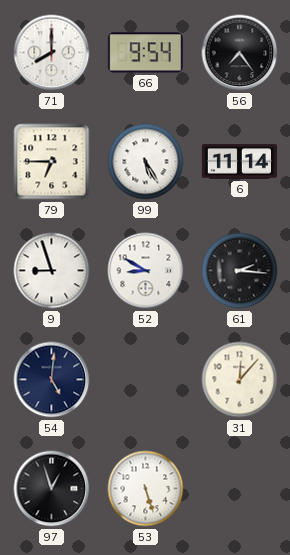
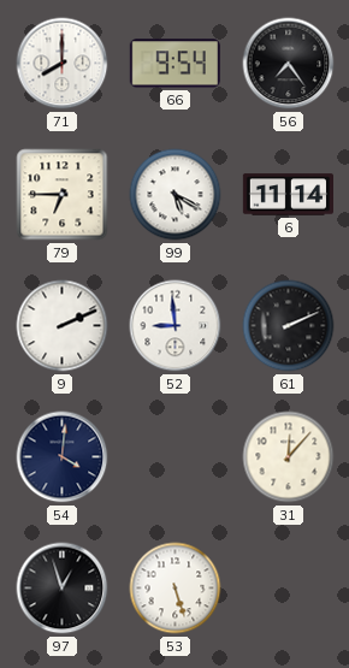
99: 5:25 -> 5:20 (176, 195)
9: 8:57 -> 2:11 (63, 326)
52: 8:50 -> 8:59 (176, 326)
61: 2:16 -> 2:11 (289, 326)
54: 5:01 -> 4:01 (63, 457)
